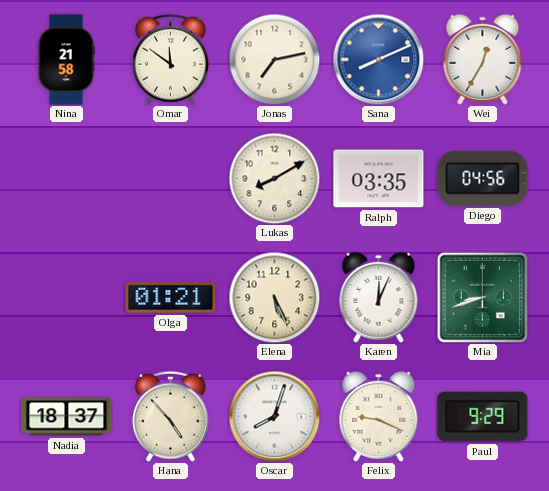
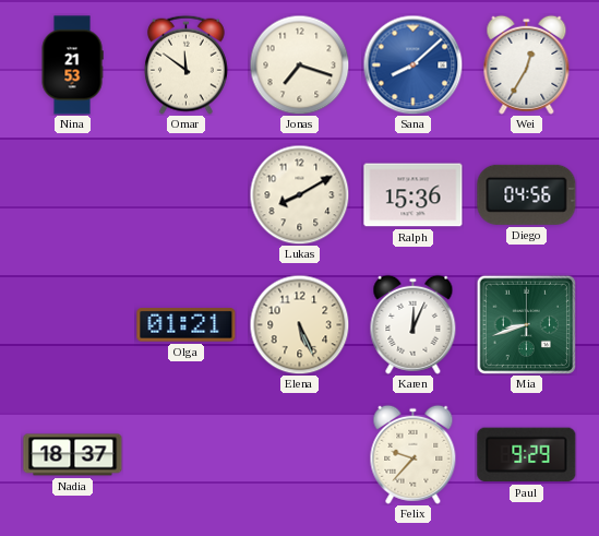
Nina: 21:58 -> 21:53 (72, 65)
Jonas: 7:13 -> 7:18 (299, 64)
Sana: 8:11 -> 8:08 (412, 64)
Ralph: 03:35 -> 15:36 (414, 195)
Hana: 4:53 -> none (170, 416)
Oscar: 8:03 -> none (274, 416)
Felix: 9:19 -> 9:37 (414, 454)
